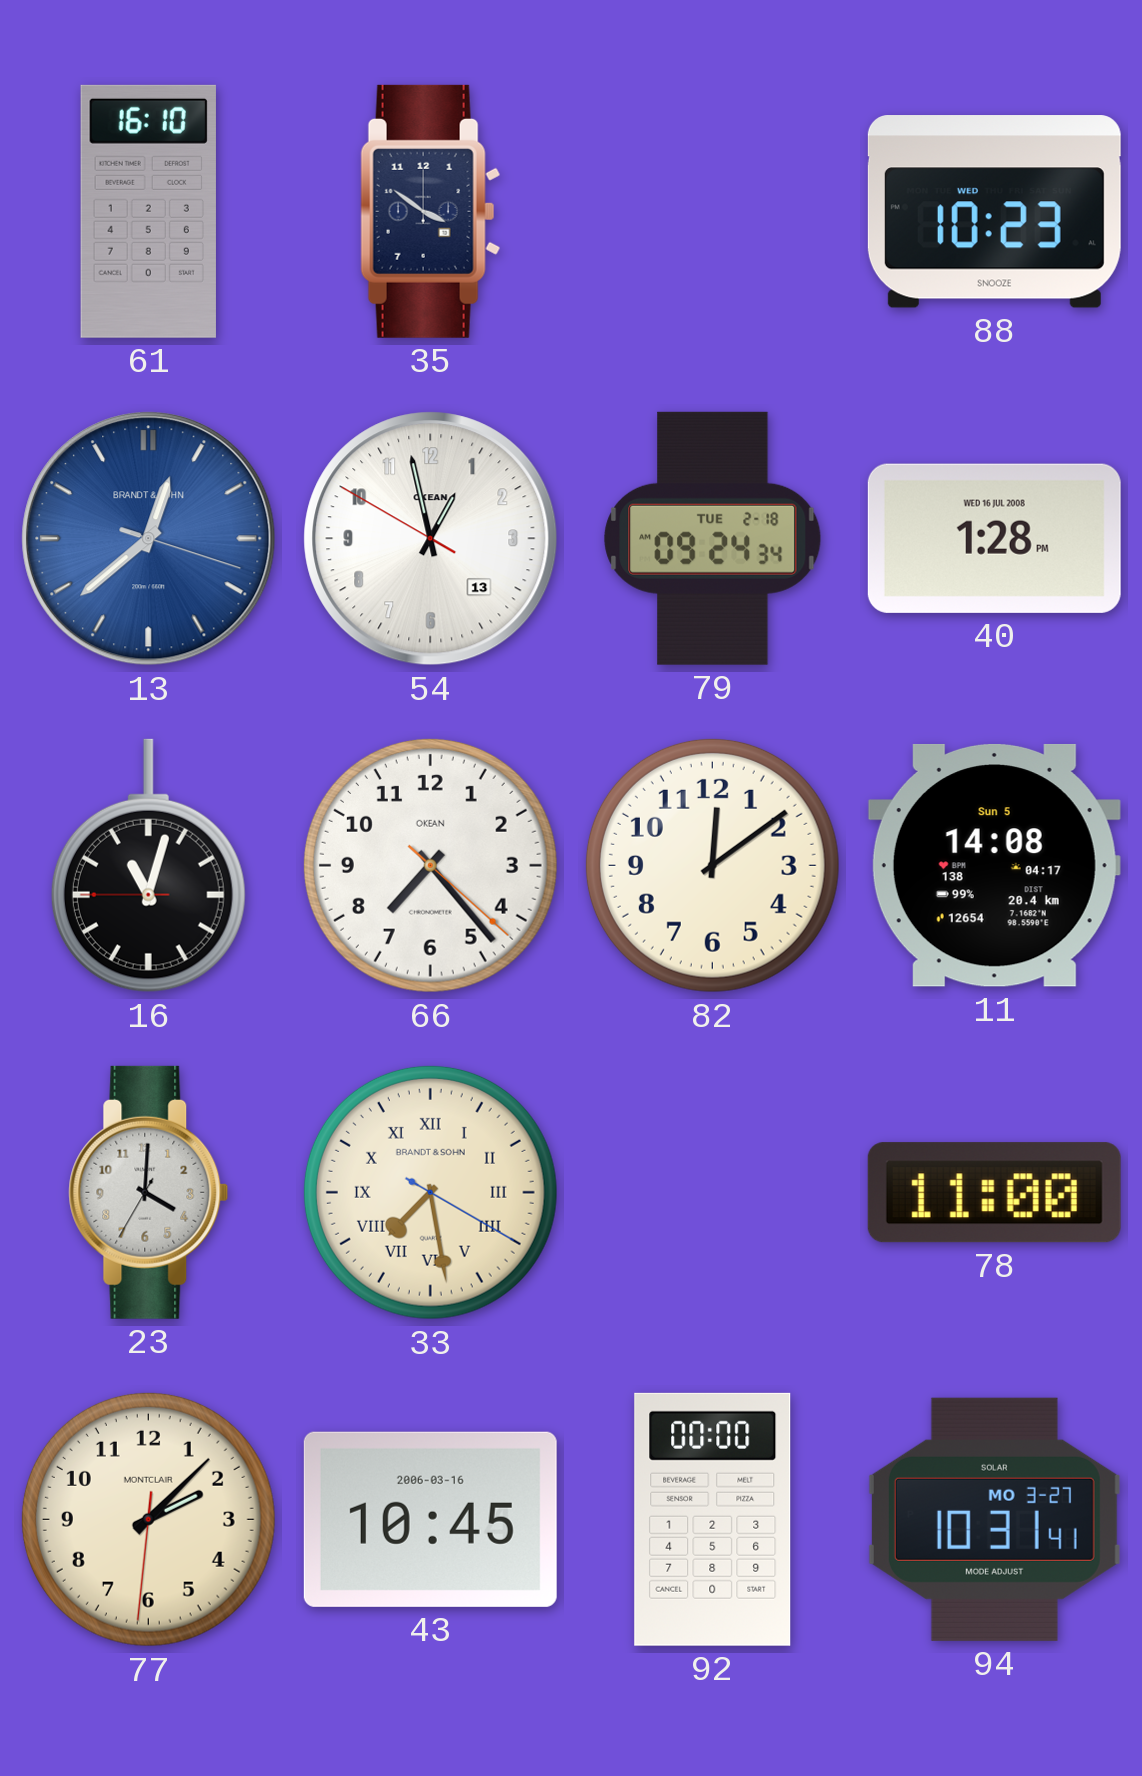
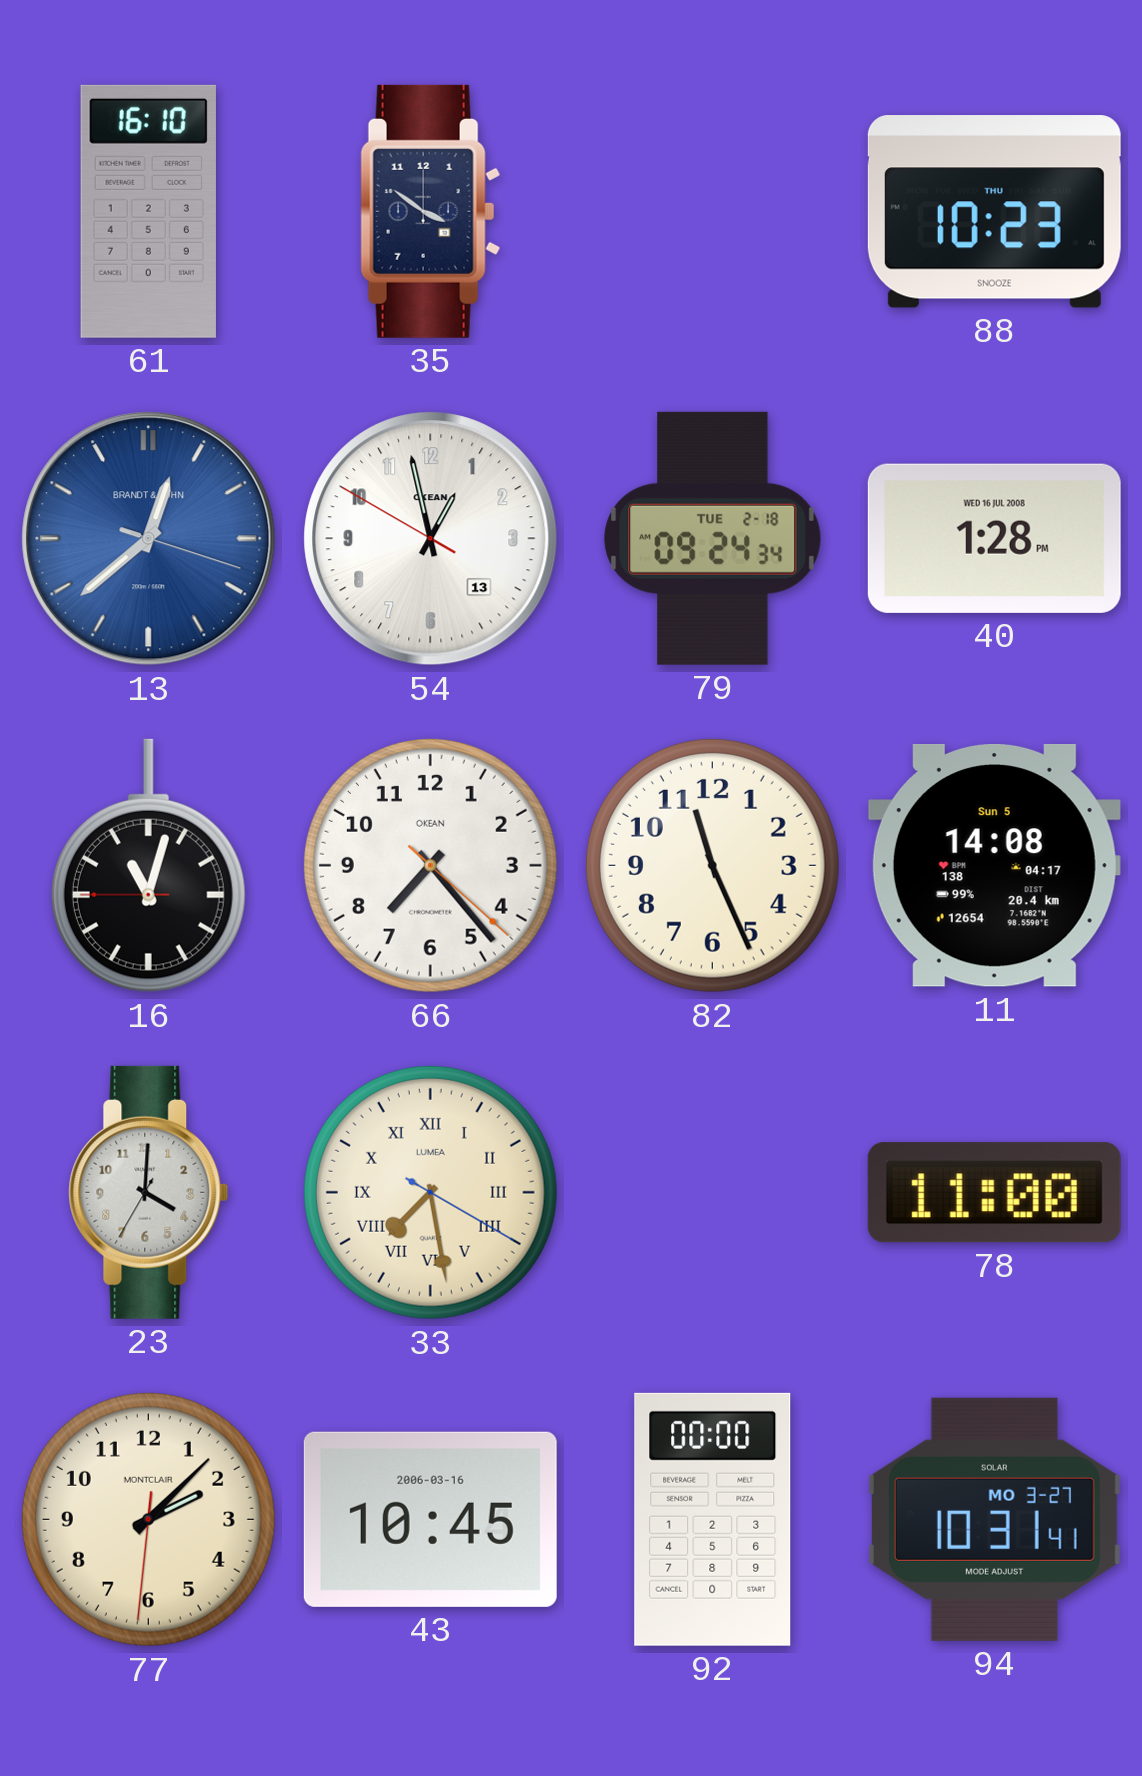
88 date: WED -> THU (994, 212)
82: 12:09 -> 11:26 (712, 865)
33 brand: BRANDT & SOHN -> LUMEA (430, 1192)
